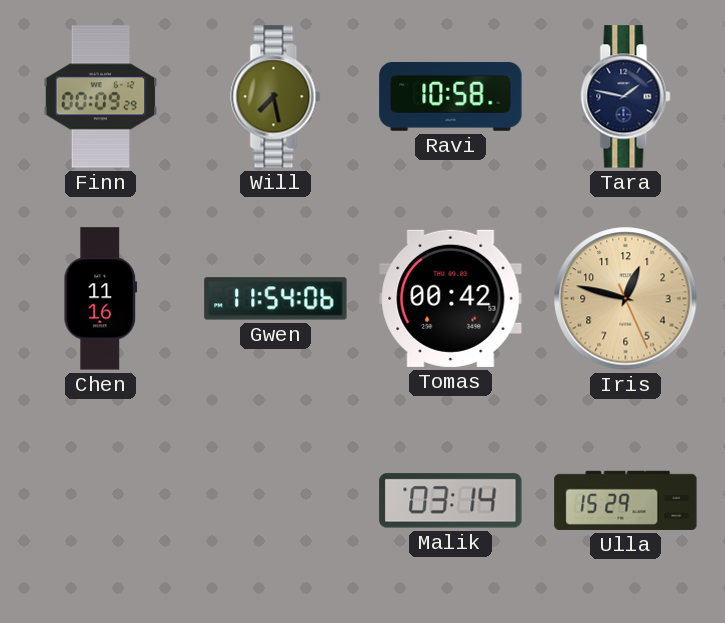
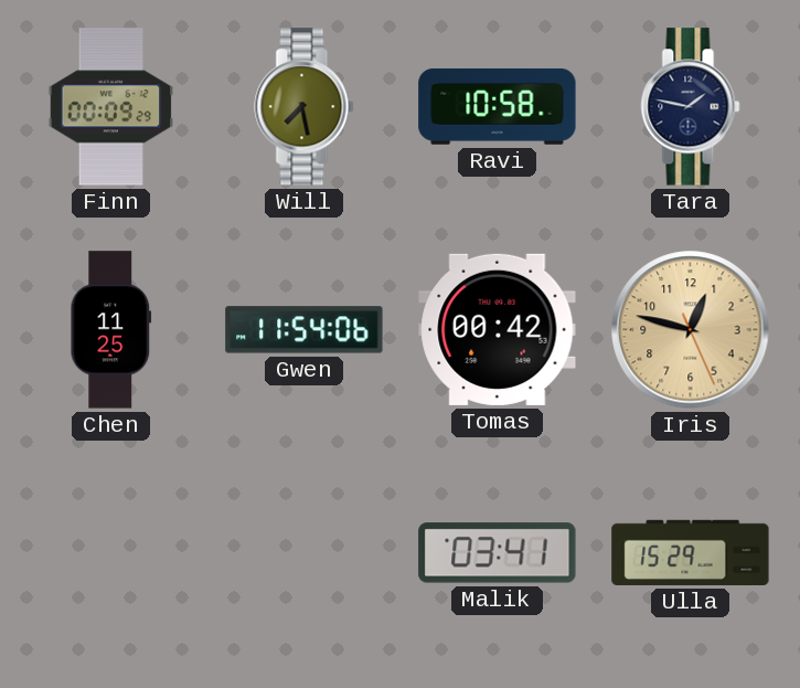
Chen: 11:16 -> 11:25 (111, 330)
Malik: 03:14 -> 03:41 (498, 553)
